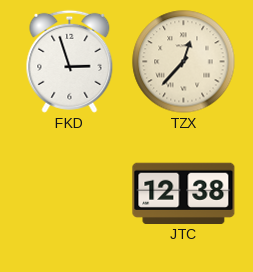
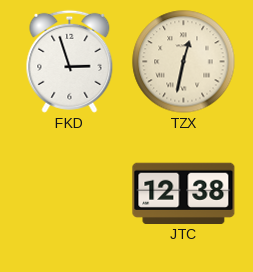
TZX: 12:37 -> 12:32 (184, 62)
